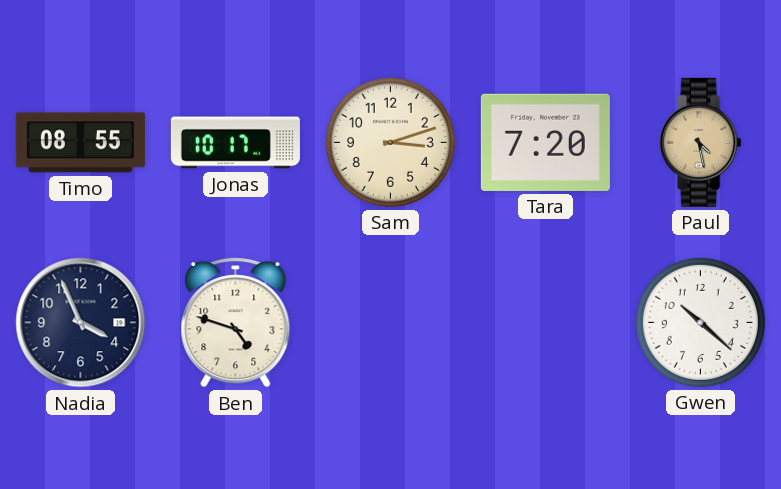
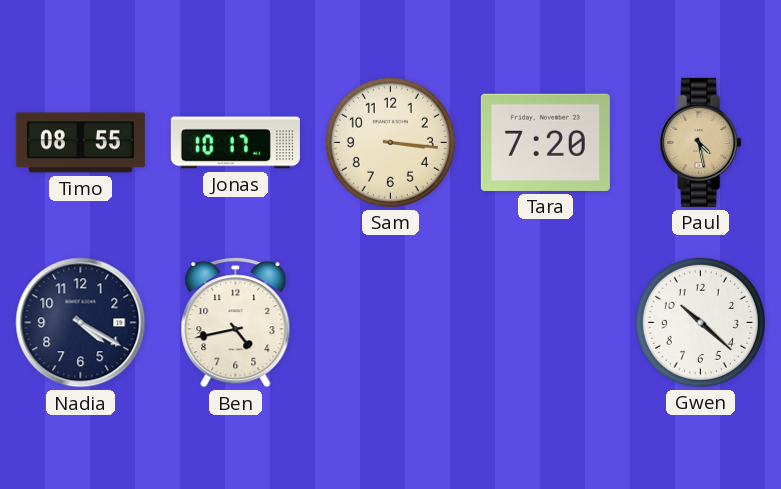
Sam: 3:12 -> 3:16 (390, 142)
Nadia: 3:56 -> 4:20 (81, 323)
Ben: 4:48 -> 4:43 (236, 323)
